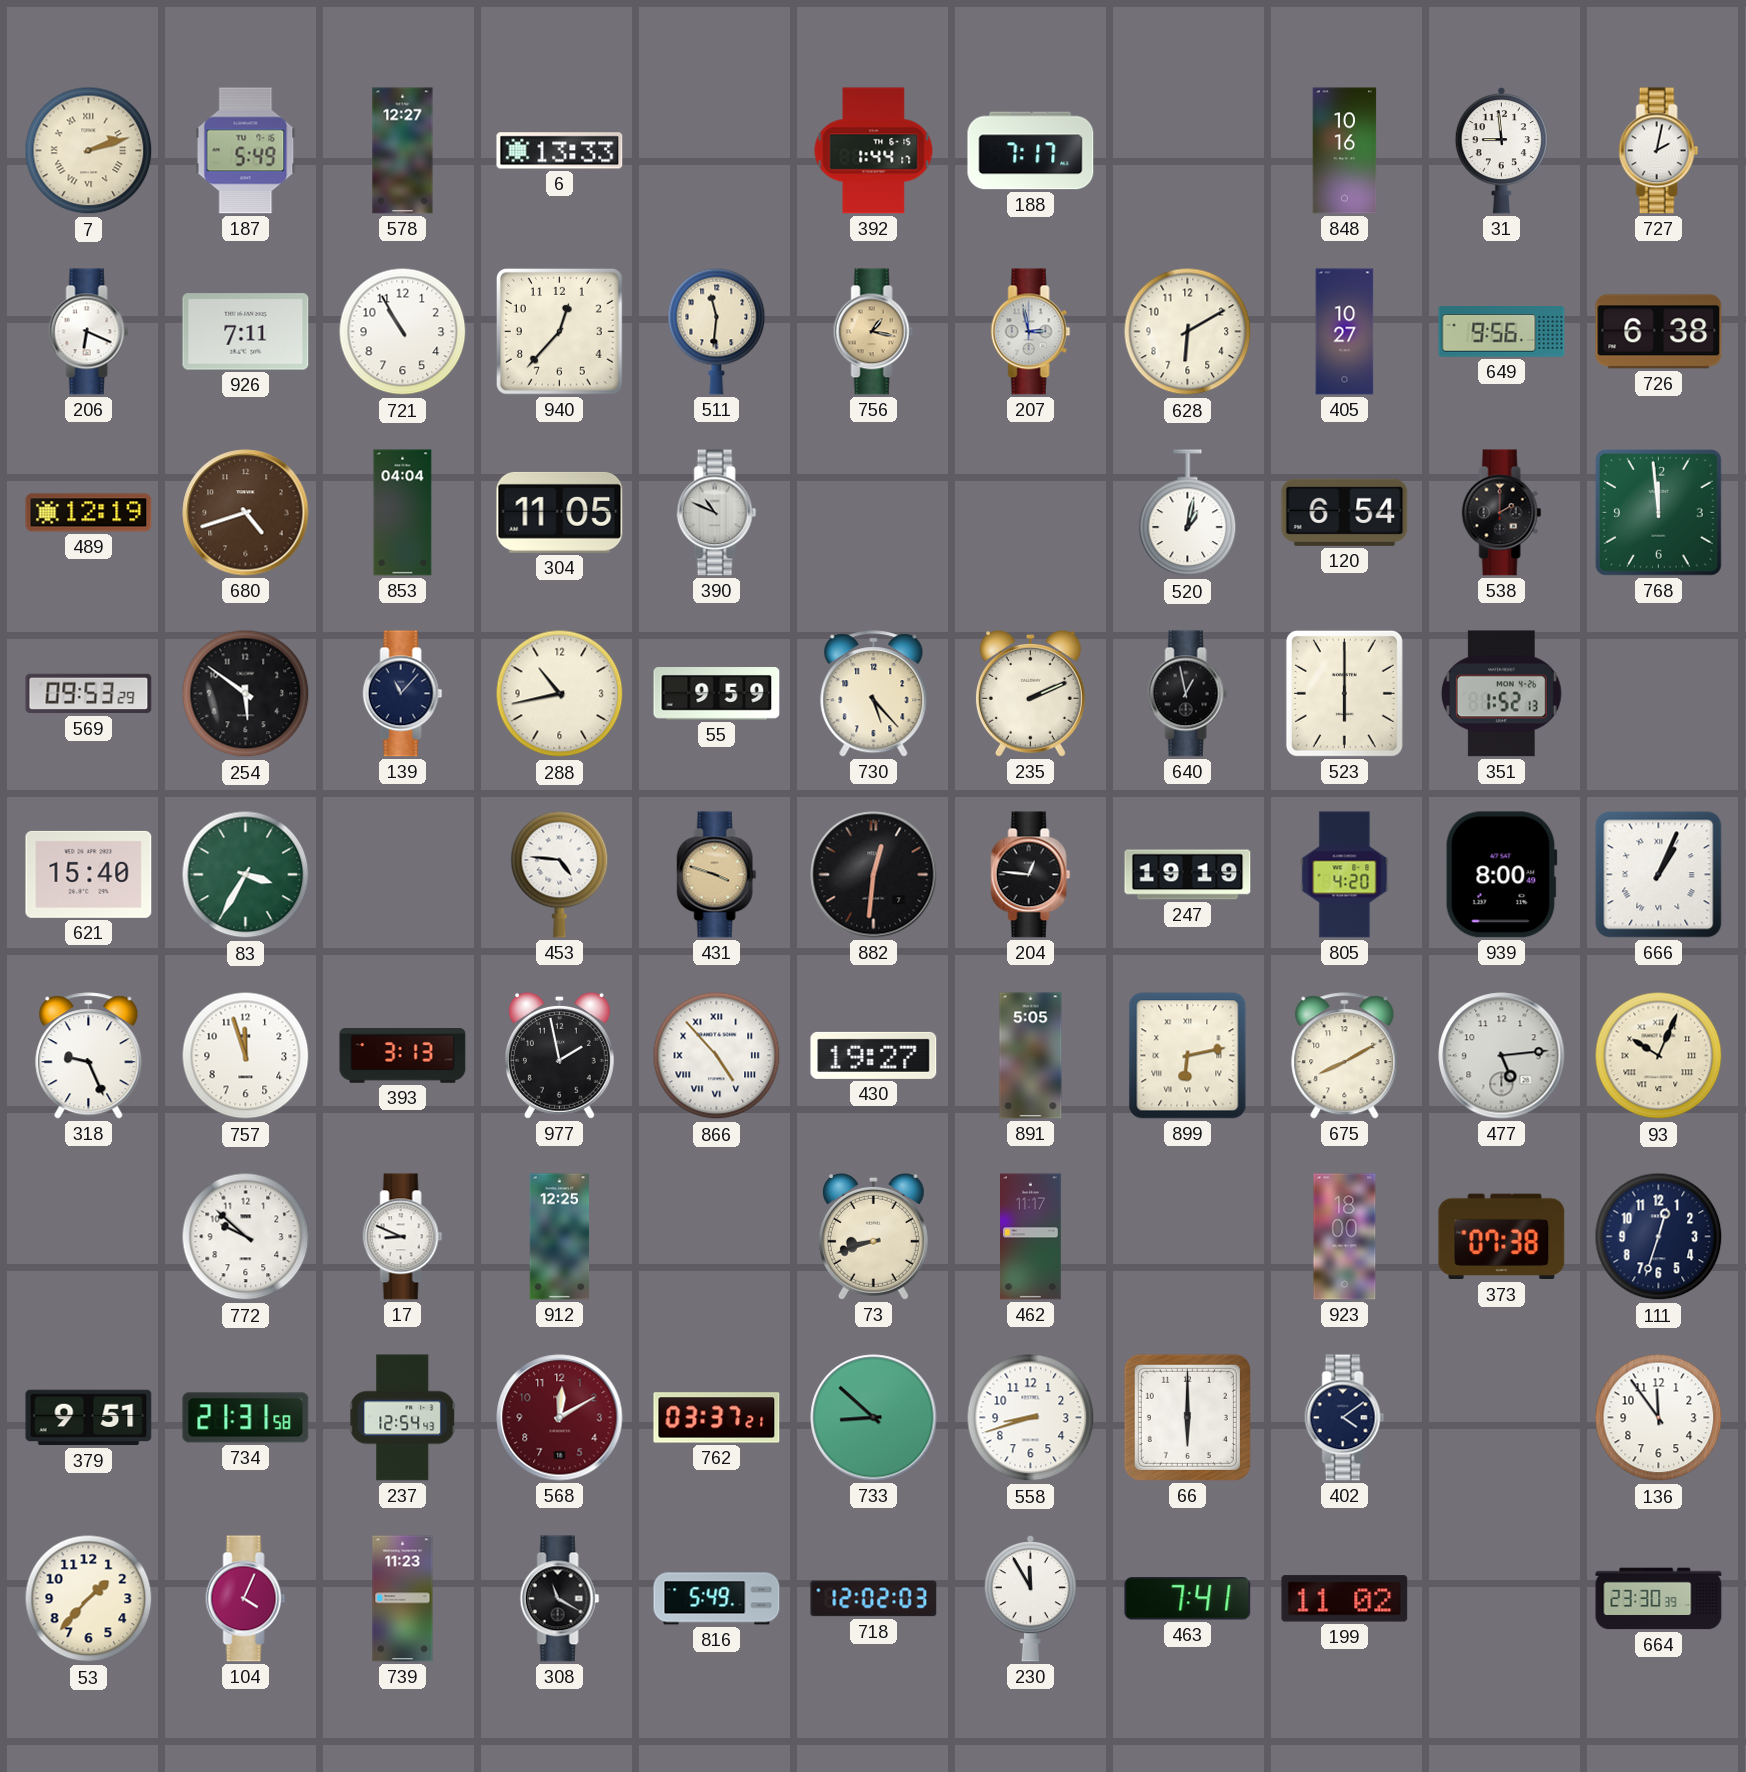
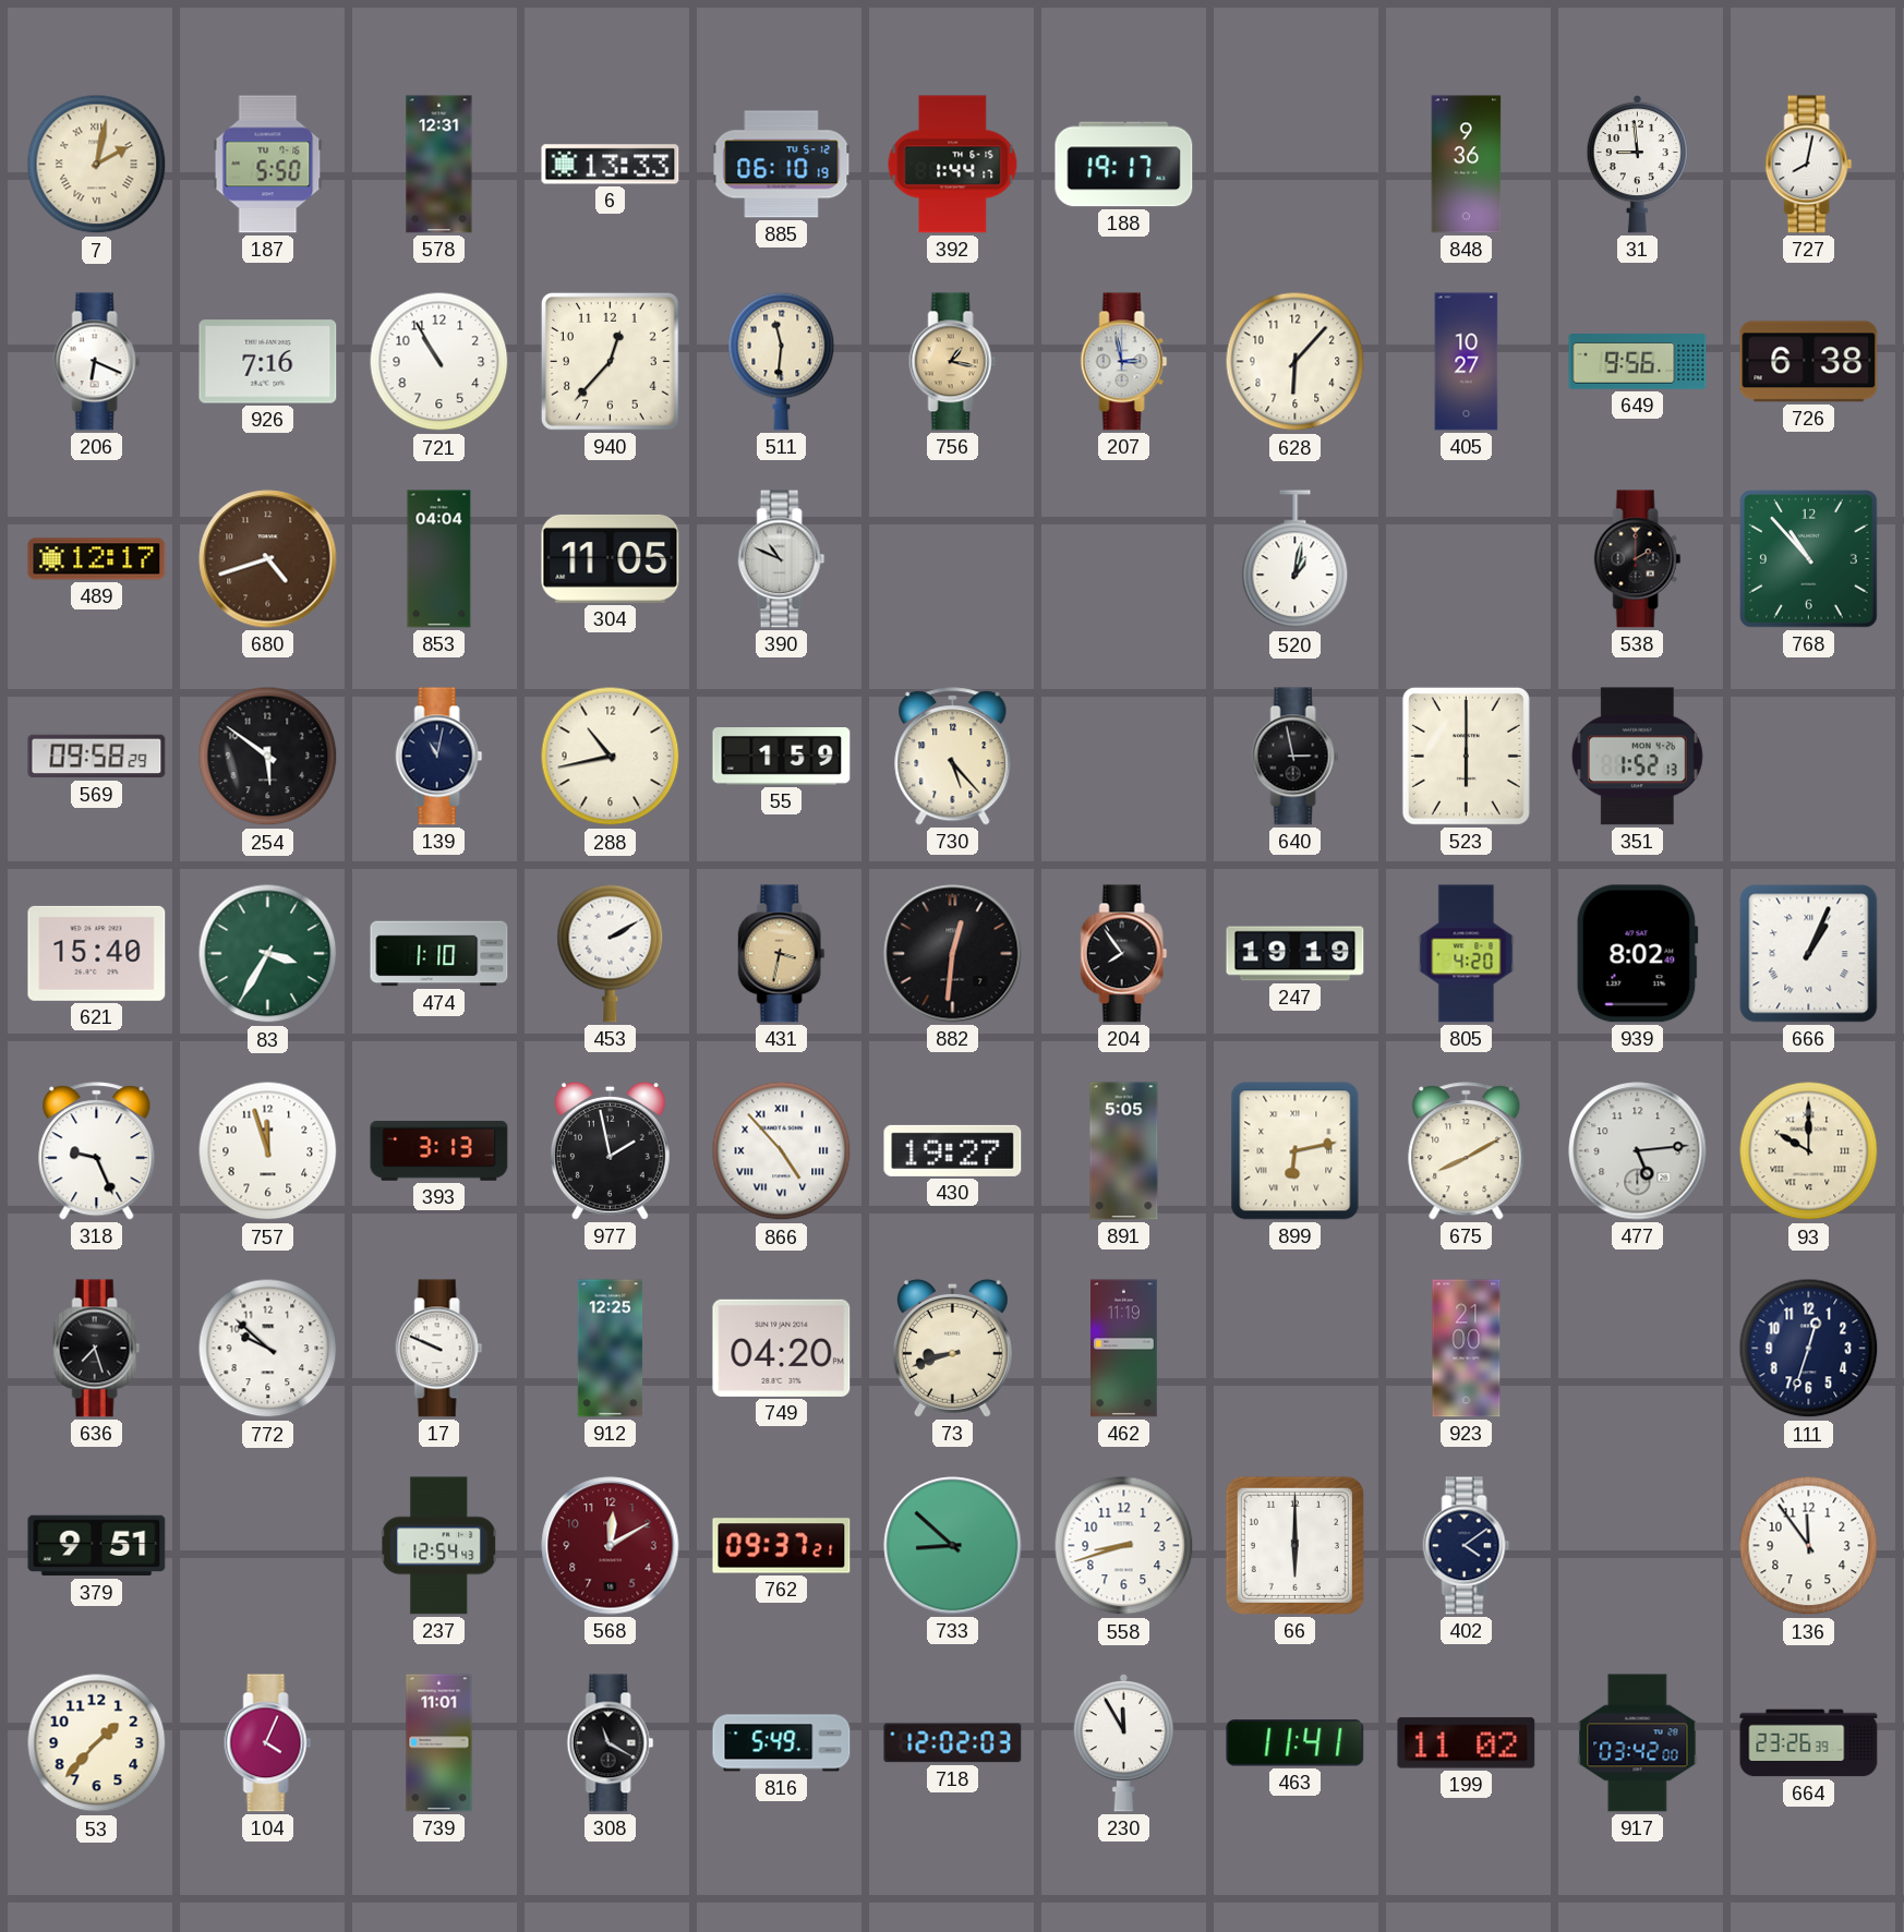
7: 2:12 -> 2:02 (97, 165)
187: 5:49 -> 5:50 (268, 165)
578: 12:27 -> 12:31 (439, 165)
885: none -> 06:10 (782, 165)
188: 7:17 -> 19:17 (1124, 165)
848: 10:16 -> 9:36 (1467, 165)
727: 2:02 -> 8:02 (1809, 165)
926: 7:11 -> 7:16 (268, 362)
628: 6:10 -> 6:07 (1296, 362)
489: 12:19 -> 12:17 (97, 559)
120: 6:54 -> none (1345, 512)
768: 11:59 -> 10:53 (1809, 559)
569: 09:53 -> 09:58 (97, 757)
139: 11:07 -> 11:02 (439, 757)
55: 9:59 -> 1:59 (782, 757)
235: 2:11 -> none (1030, 693)
640: 12:58 -> 2:58 (1296, 757)
474: none -> 1:10 (439, 954)
453: 4:46 -> 2:10 (611, 953)
431: 3:48 -> 3:32 (782, 954)
204: 12:46 -> 7:54 (1124, 954)
939: 8:00 -> 8:02 (1637, 954)
93: 10:04 -> 10:00 (1809, 1151)
636: none -> 7:27 (97, 1349)
17: 8:49 -> 9:49 (439, 1349)
749: none -> 04:20 (782, 1348)
462: 11:17 -> 11:19 (1124, 1349)
923: 18:00 -> 21:00 (1467, 1349)
373: 07:38 -> none (1502, 1237)
734: 21:31 -> none (246, 1418)
762: 03:37 -> 09:37 (782, 1546)
739: 11:23 -> 11:01 (439, 1743)
463: 7:41 -> 11:41 (1296, 1743)
917: none -> 03:42 (1638, 1743)
664: 23:30 -> 23:26 (1809, 1743)
